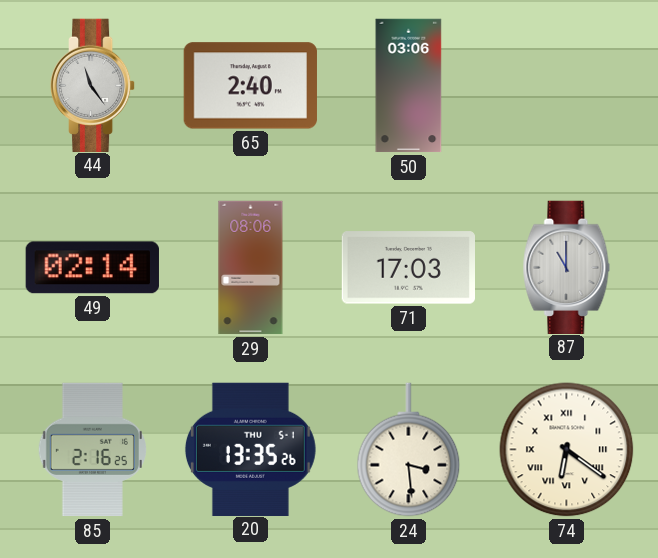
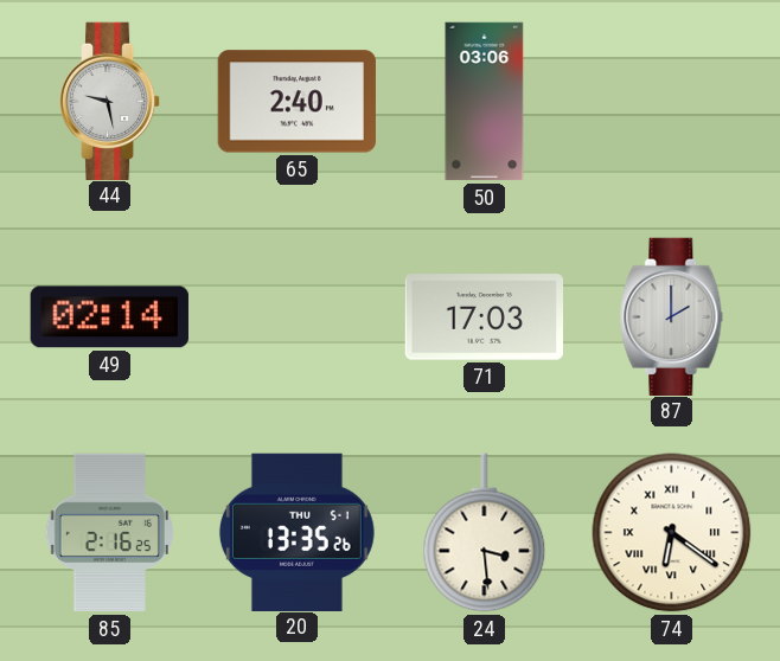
44: 11:24 -> 9:28 (110, 101)
29: 08:06 -> none (251, 268)
87: 11:00 -> 2:00 (672, 316)
